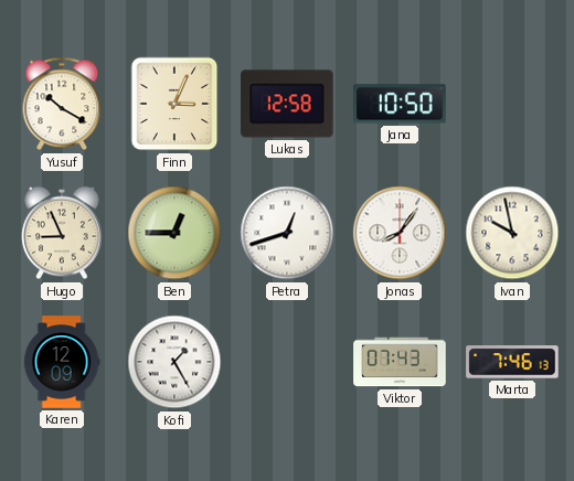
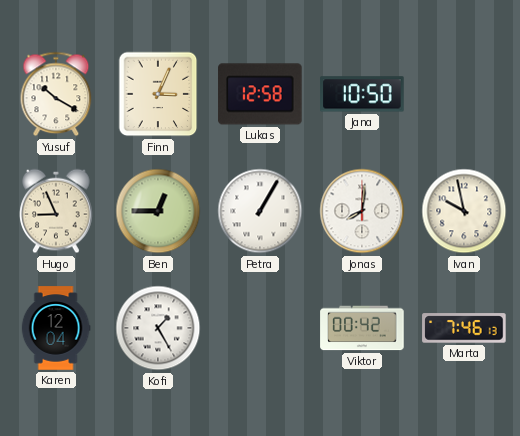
Petra: 12:42 -> 1:05 (260, 211)
Jonas: 8:06 -> 8:01 (362, 211)
Karen: 12:09 -> 12:04 (56, 328)
Viktor: 07:43 -> 00:42 (362, 328)
